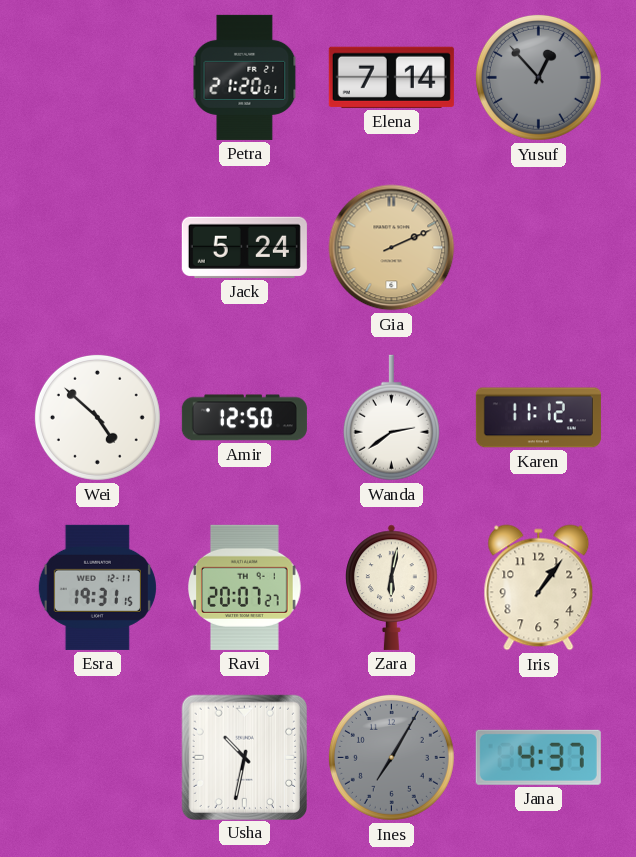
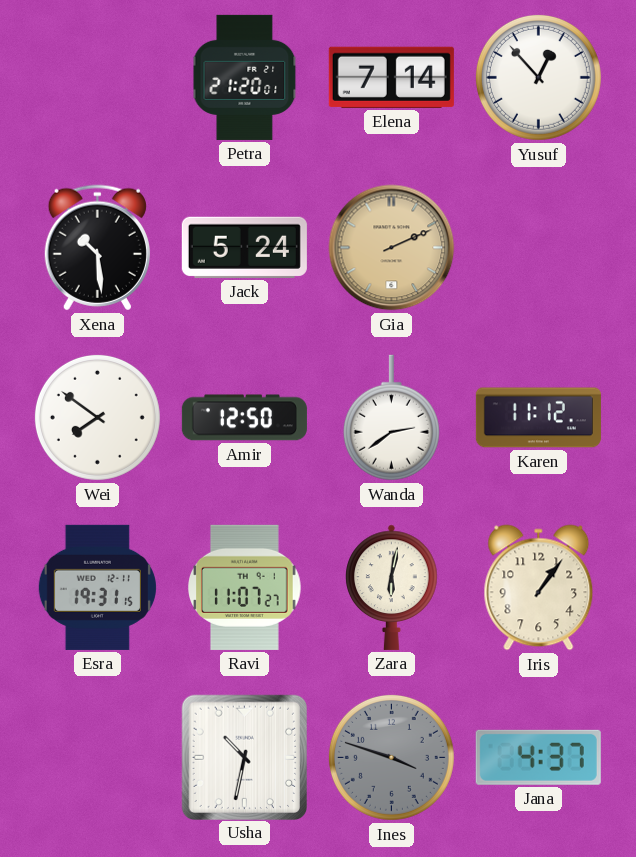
Yusuf dial: grey -> white (538, 77)
Xena: none -> 10:29 (97, 248)
Wei: 4:52 -> 7:51 (97, 417)
Ravi: 20:07 -> 11:07 (245, 587)
Ines: 7:05 -> 3:48 (391, 757)
